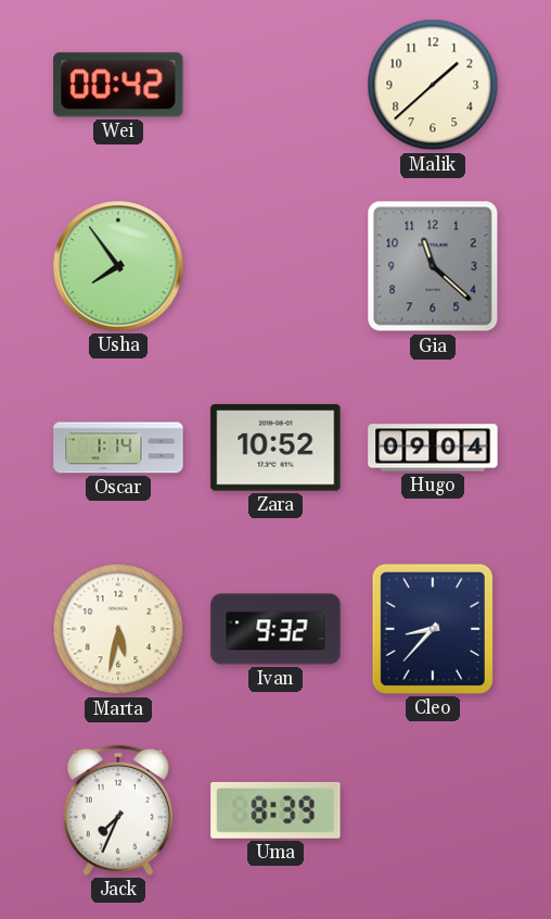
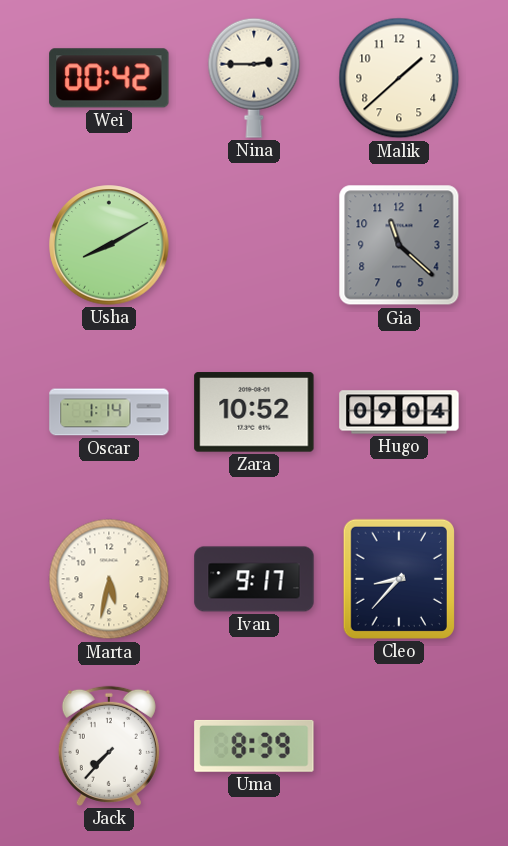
Nina: none -> 2:45 (254, 78)
Usha: 7:54 -> 8:10 (109, 245)
Ivan: 9:32 -> 9:17 (254, 579)
Jack: 7:34 -> 7:37 (109, 746)
